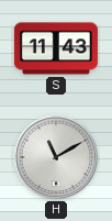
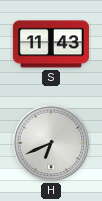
H: 11:10 -> 6:41 (51, 143)
